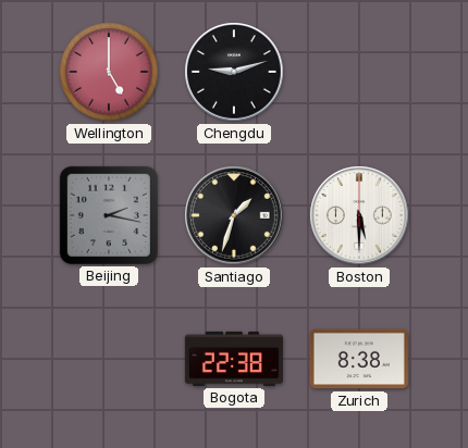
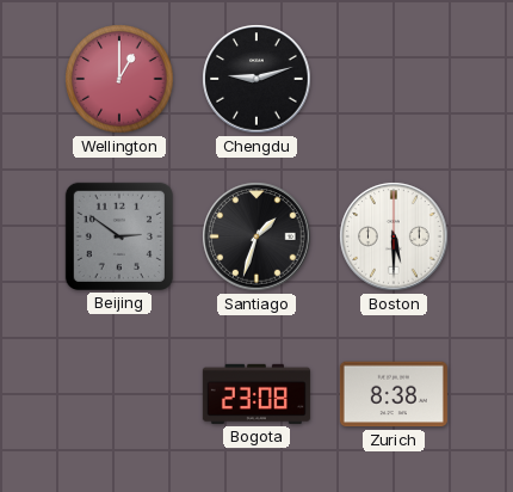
Wellington: 5:00 -> 1:00 (119, 79)
Beijing: 2:17 -> 2:51 (119, 236)
Bogota: 22:38 -> 23:08 (256, 394)
